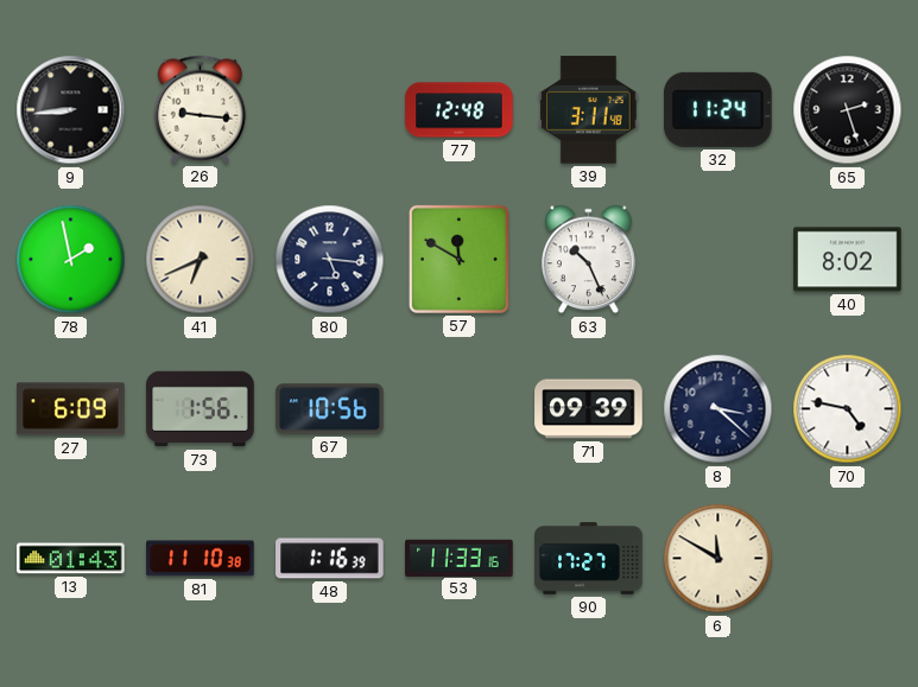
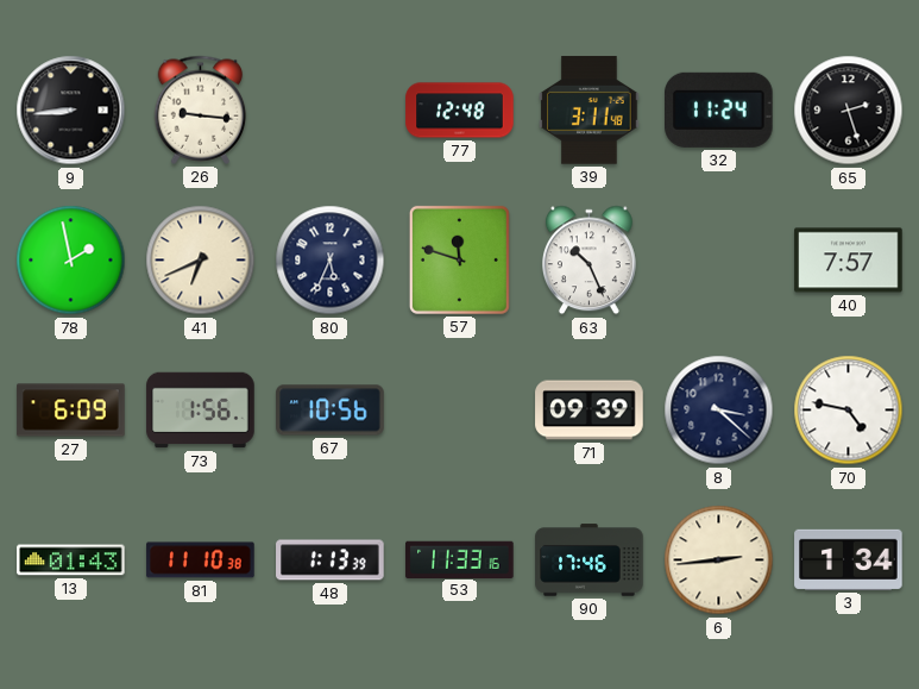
80: 5:16 -> 5:34 (331, 261)
57: 11:50 -> 11:48 (459, 259)
40: 8:02 -> 7:57 (849, 261)
48: 1:16 -> 1:13 (331, 560)
90: 17:27 -> 17:46 (590, 560)
6: 11:50 -> 2:44 (719, 560)
3: none -> 1:34 (849, 559)
